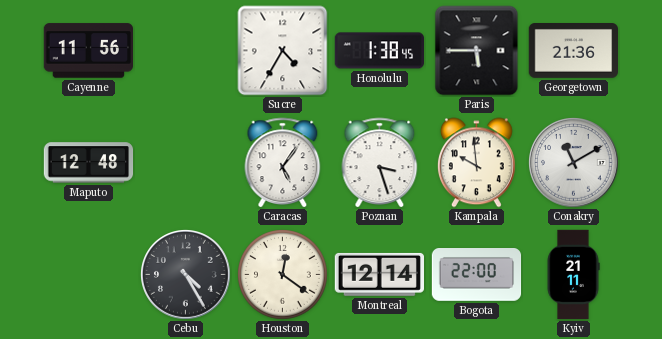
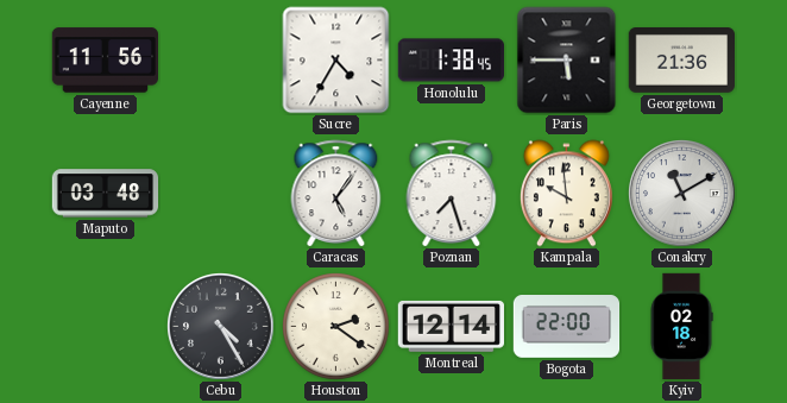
Maputo: 12:48 -> 03:48 (106, 194)
Poznan: 3:27 -> 7:27 (452, 193)
Houston: 12:21 -> 2:21 (336, 327)
Kyiv: 21:11 -> 02:18 (681, 327)
